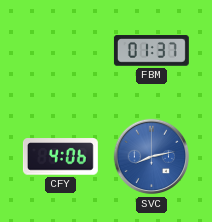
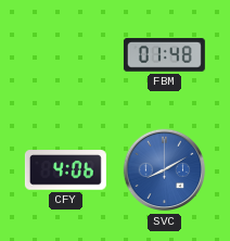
FBM: 01:37 -> 01:48 (164, 55)
SVC: 8:13 -> 8:10 (165, 170)
